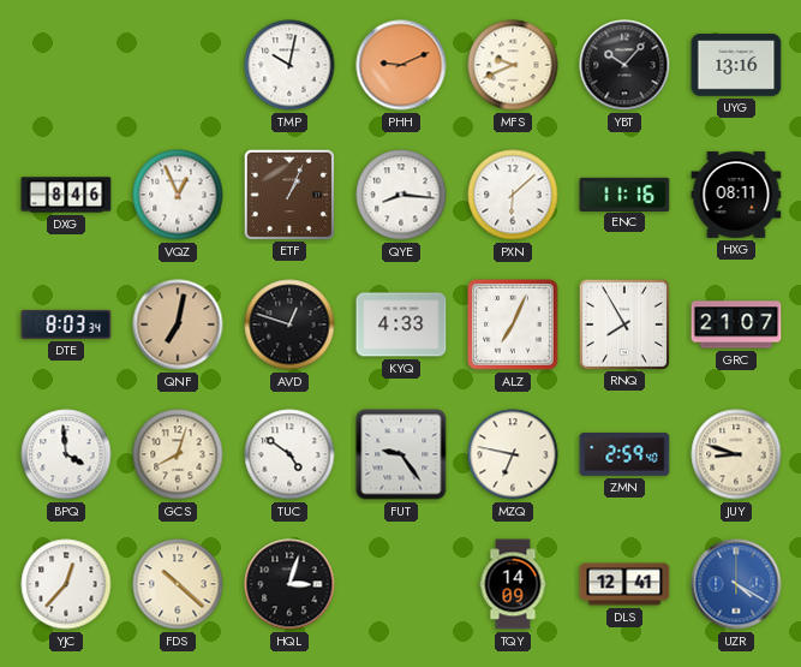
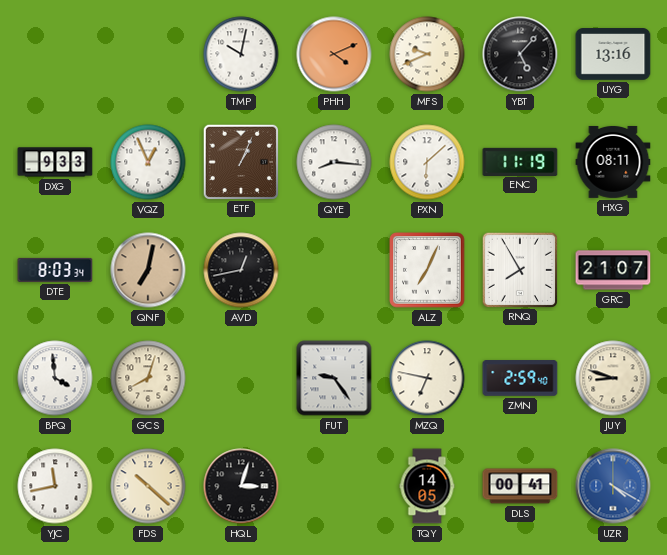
PHH: 9:11 -> 4:11 (334, 54)
YBT: 10:07 -> 5:07 (520, 54)
DXG: 8:46 -> 9:33 (55, 162)
ENC: 11:16 -> 11:19 (520, 161)
AVD: 12:48 -> 12:43 (241, 270)
KYQ: 4:33 -> none (401, 324)
TUC: 4:51 -> none (289, 454)
YJC: 12:37 -> 11:43 (55, 486)
TQY: 14:09 -> 14:05 (427, 486)
DLS: 12:41 -> 00:41 (520, 486)
